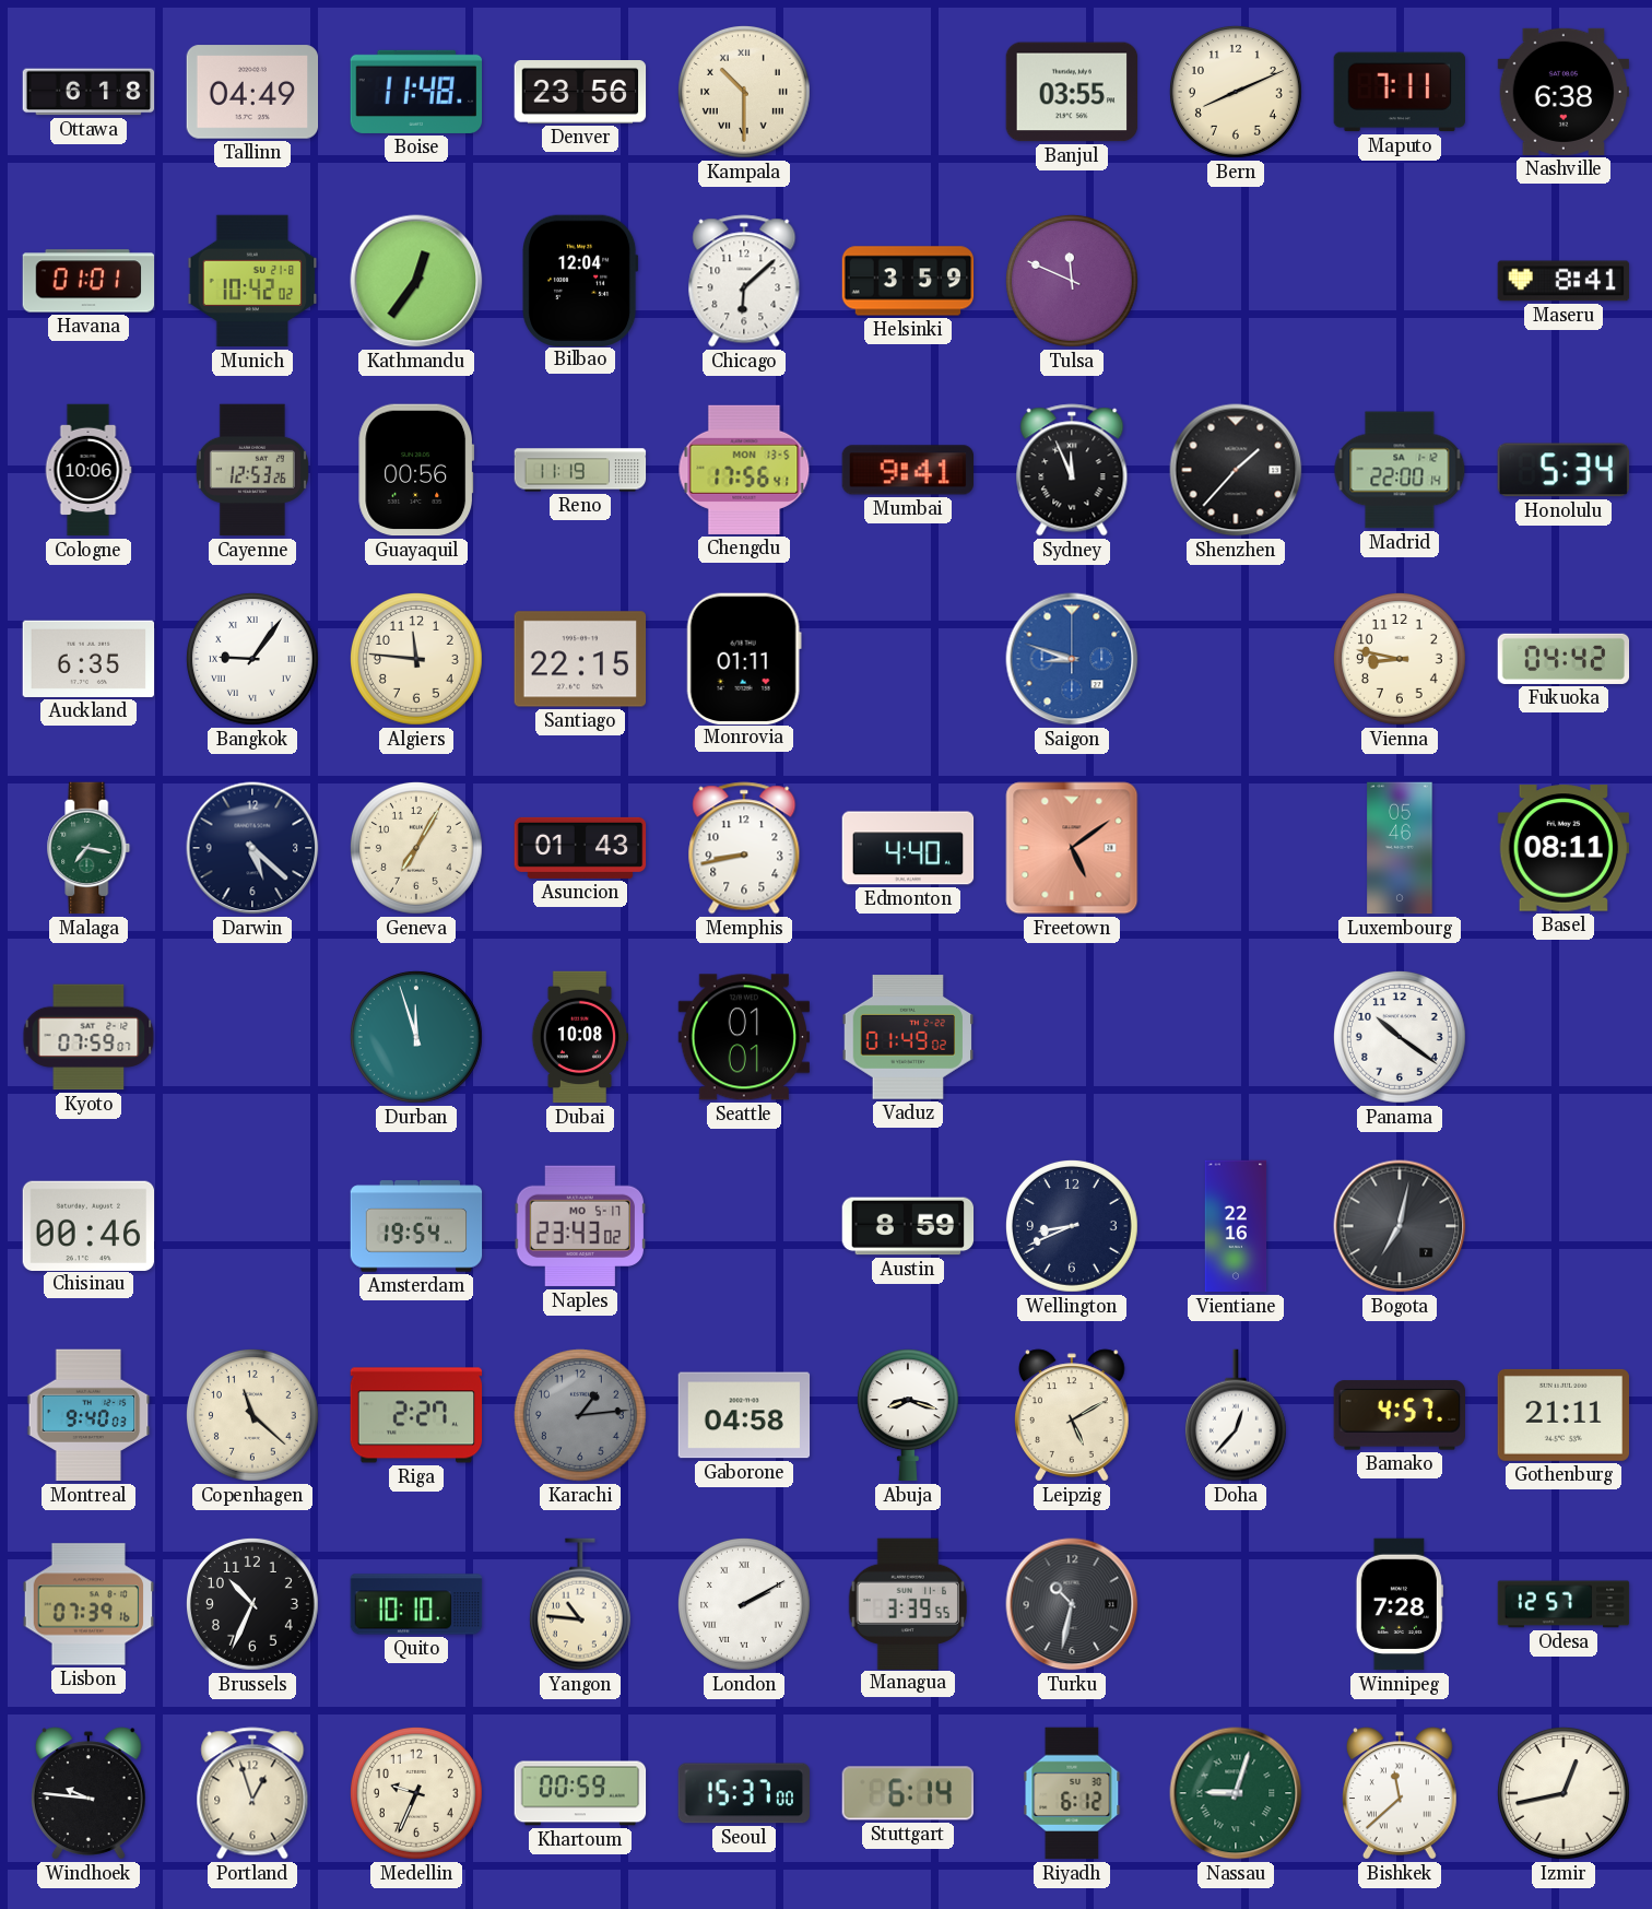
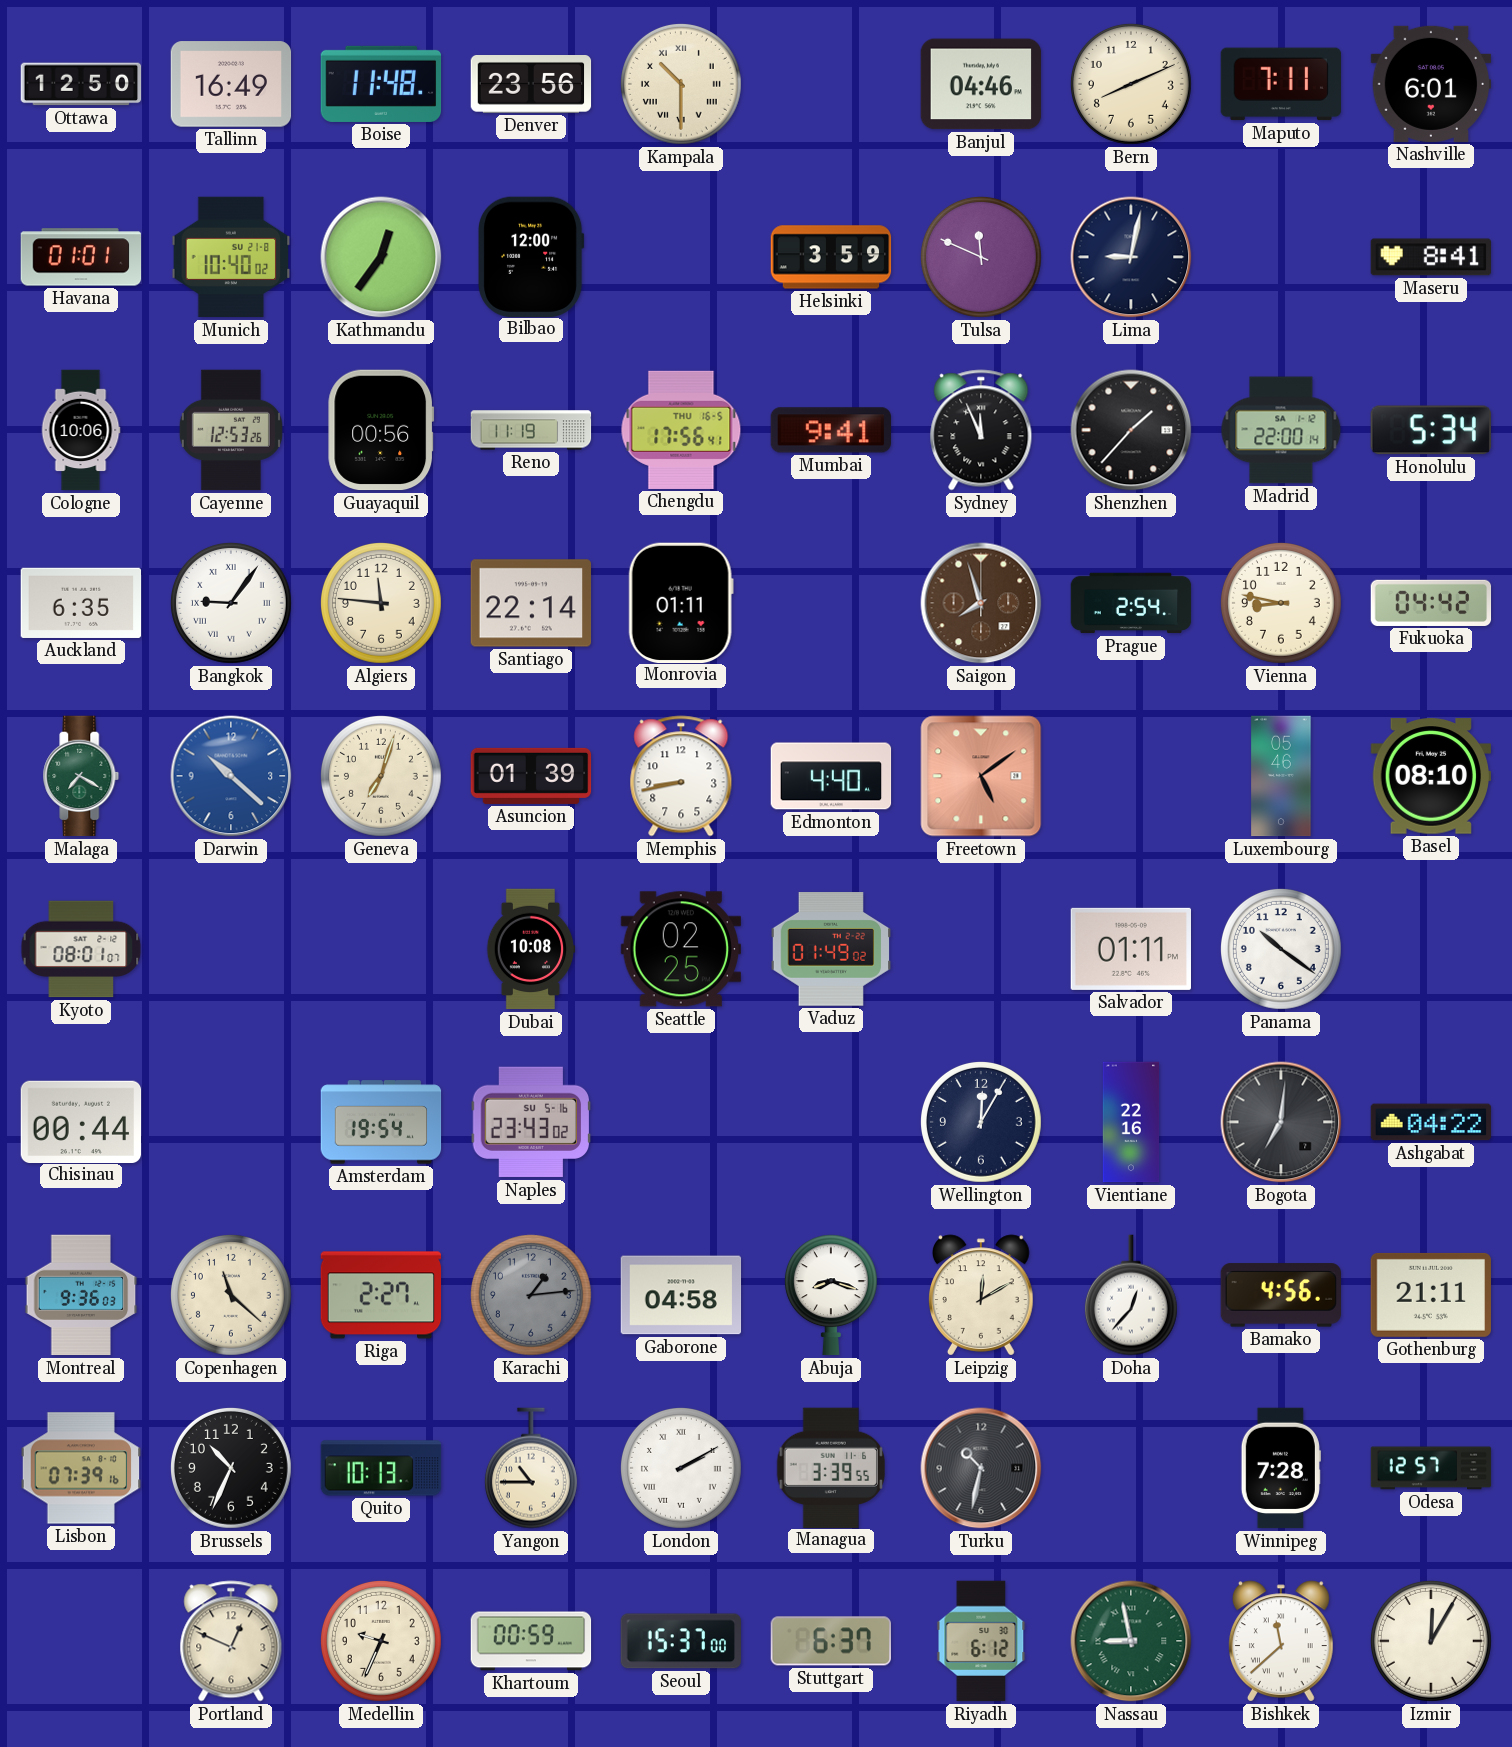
Ottawa: 6:18 -> 12:50 (81, 84)
Tallinn: 04:49 -> 16:49 (231, 84)
Banjul: 03:55 -> 04:46 (981, 84)
Nashville: 6:38 -> 6:01 (1431, 84)
Munich: 10:42 -> 10:40 (231, 257)
Bilbao: 12:04 -> 12:00 (532, 256)
Chicago: 6:08 -> none (744, 281)
Lima: none -> 9:02 (1131, 257)
Chengdu date: MON 13-5 -> THU 16-5 (681, 430)
Santiago: 22:15 -> 22:14 (531, 603)
Saigon: 8:48 -> 7:57 (981, 603)
Saigon dial: blue -> brown (981, 603)
Prague: none -> 2:54 (1131, 603)
Malaga: 7:17 -> 7:20 (81, 776)
Darwin: 5:22 -> 10:22 (231, 776)
Darwin dial: navy -> blue (231, 776)
Geneva: 7:05 -> 7:03 (381, 776)
Asuncion: 01:43 -> 01:39 (531, 776)
Basel: 08:11 -> 08:10 (1431, 776)
Kyoto: 07:59 -> 08:01 (81, 949)
Durban: 11:57 -> none (416, 1037)
Seattle: 01:01 -> 02:25 (680, 949)
Salvador: none -> 01:11 (1130, 949)
Chisinau: 00:46 -> 00:44 (81, 1121)
Naples date: MO 5-17 -> SU 5-16 (531, 1122)
Austin: 8:59 -> none (908, 1226)
Wellington: 8:41 -> 12:05 (981, 1122)
Bogota: 7:02 -> 7:01 (1281, 1122)
Ashgabat: none -> 04:22 (1431, 1122)
Montreal: 9:40 -> 9:36 (81, 1295)
Leipzig: 5:10 -> 12:10 (982, 1295)
Bamako: 4:57 -> 4:56 (1280, 1295)
Quito: 10:10 -> 10:13 (381, 1468)
Yangon: 10:46 -> 10:45 (531, 1468)
Windhoek: 9:46 -> none (90, 1793)
Portland: 12:57 -> 12:49 (231, 1641)
Stuttgart: 6:14 -> 6:37 (830, 1641)
Nassau: 9:03 -> 8:58 (1131, 1641)
Izmir: 12:43 -> 12:05 (1431, 1641)
